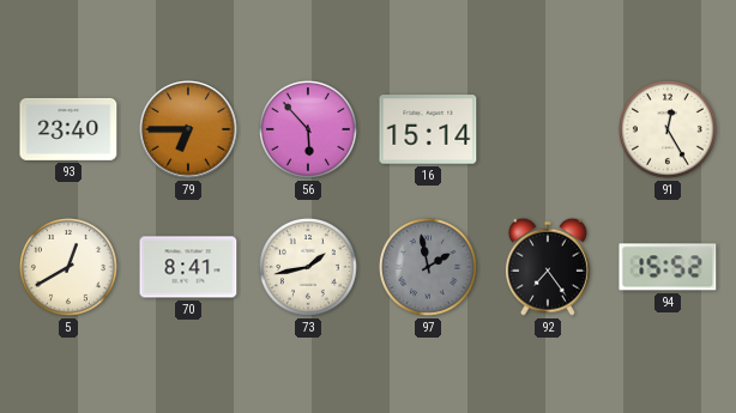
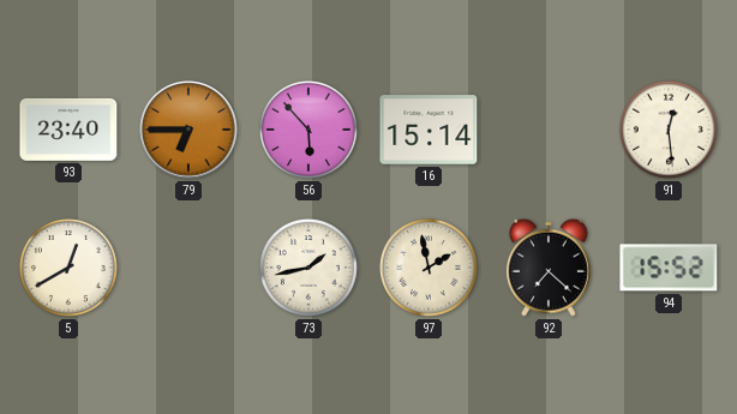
91: 12:25 -> 12:29 (669, 130)
70: 8:41 -> none (188, 267)
97 dial: grey -> cream (429, 268)
92: 7:24 -> 7:22 (549, 268)
